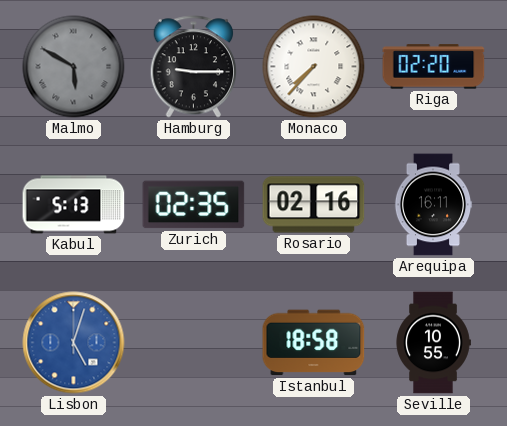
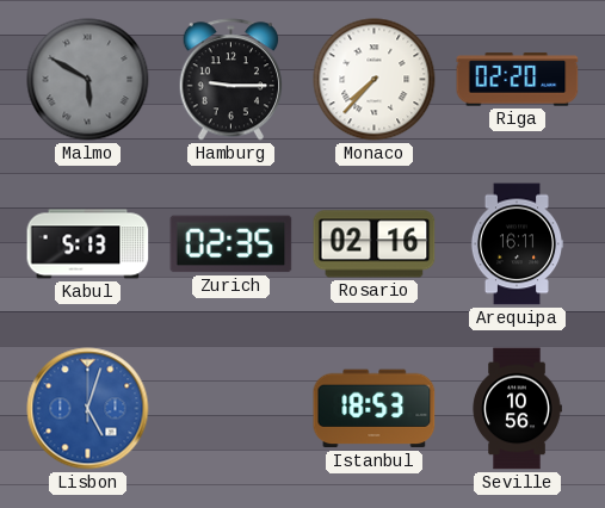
Istanbul: 18:58 -> 18:53 (375, 409)
Seville: 10:55 -> 10:56 (517, 409)
